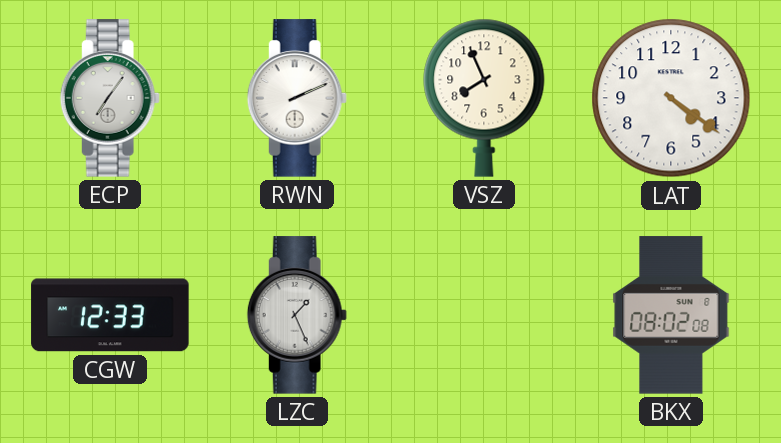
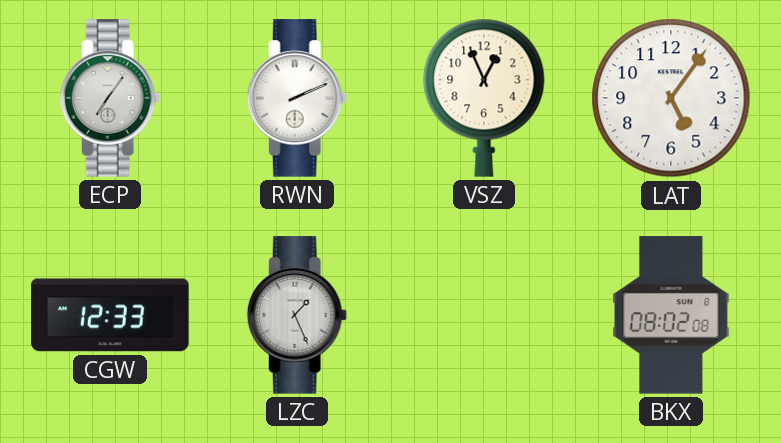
VSZ: 7:56 -> 12:56 (484, 98)
LAT: 4:21 -> 5:06 (671, 98)
